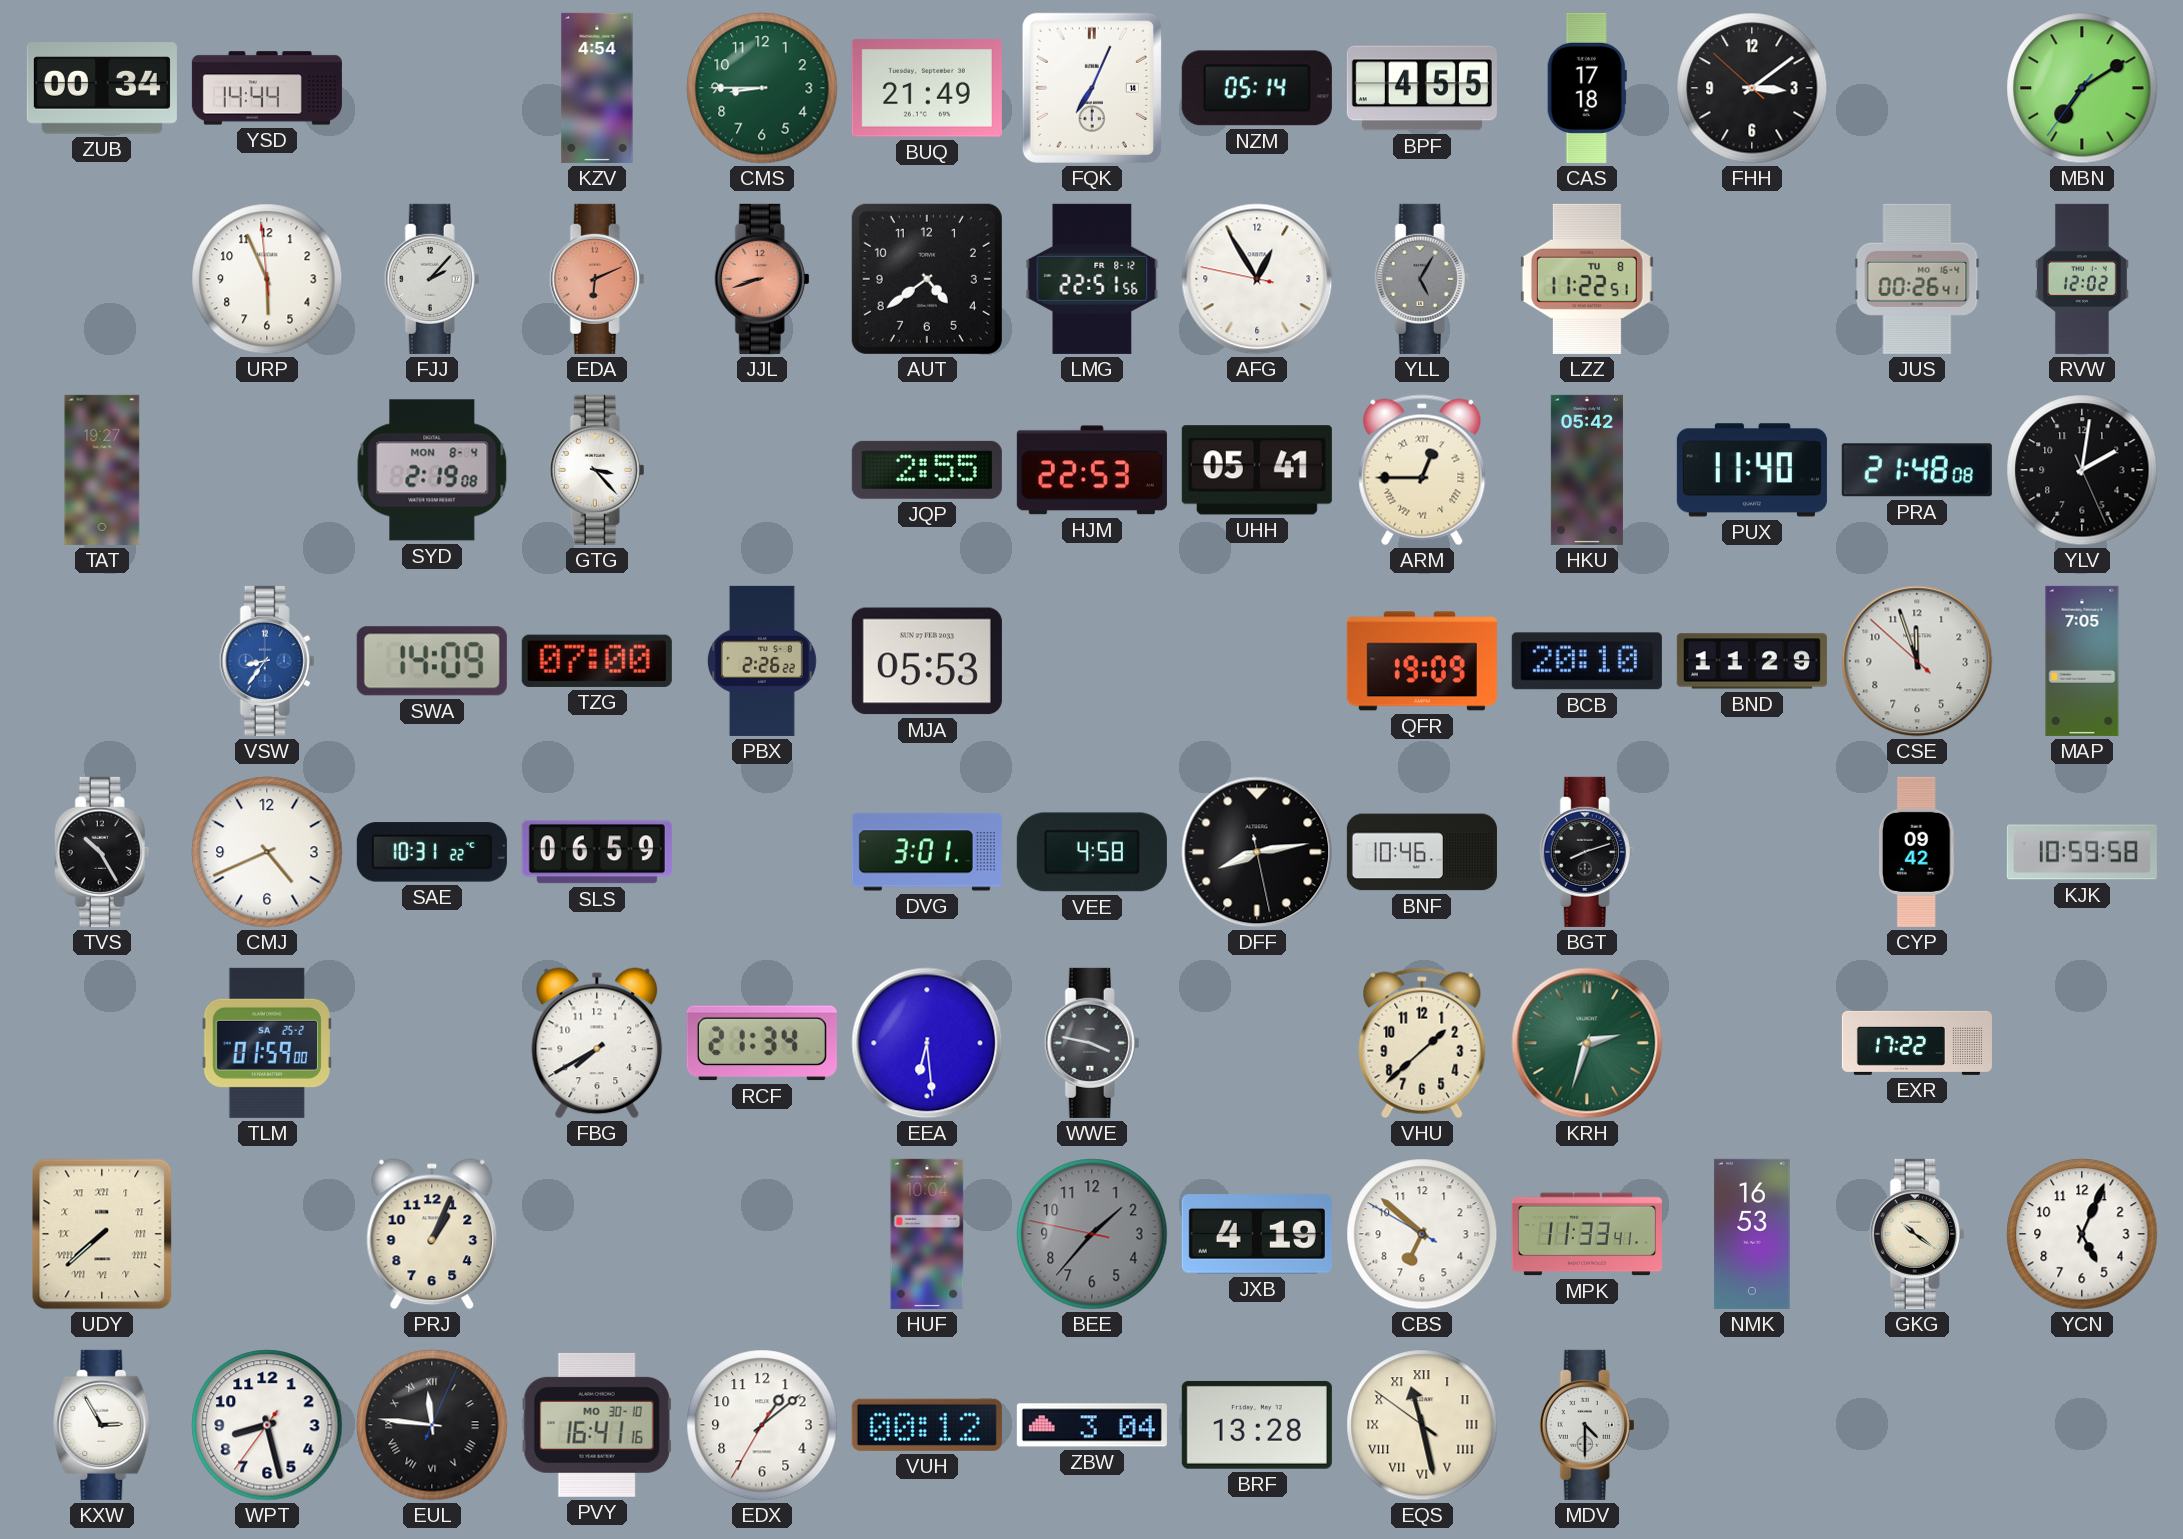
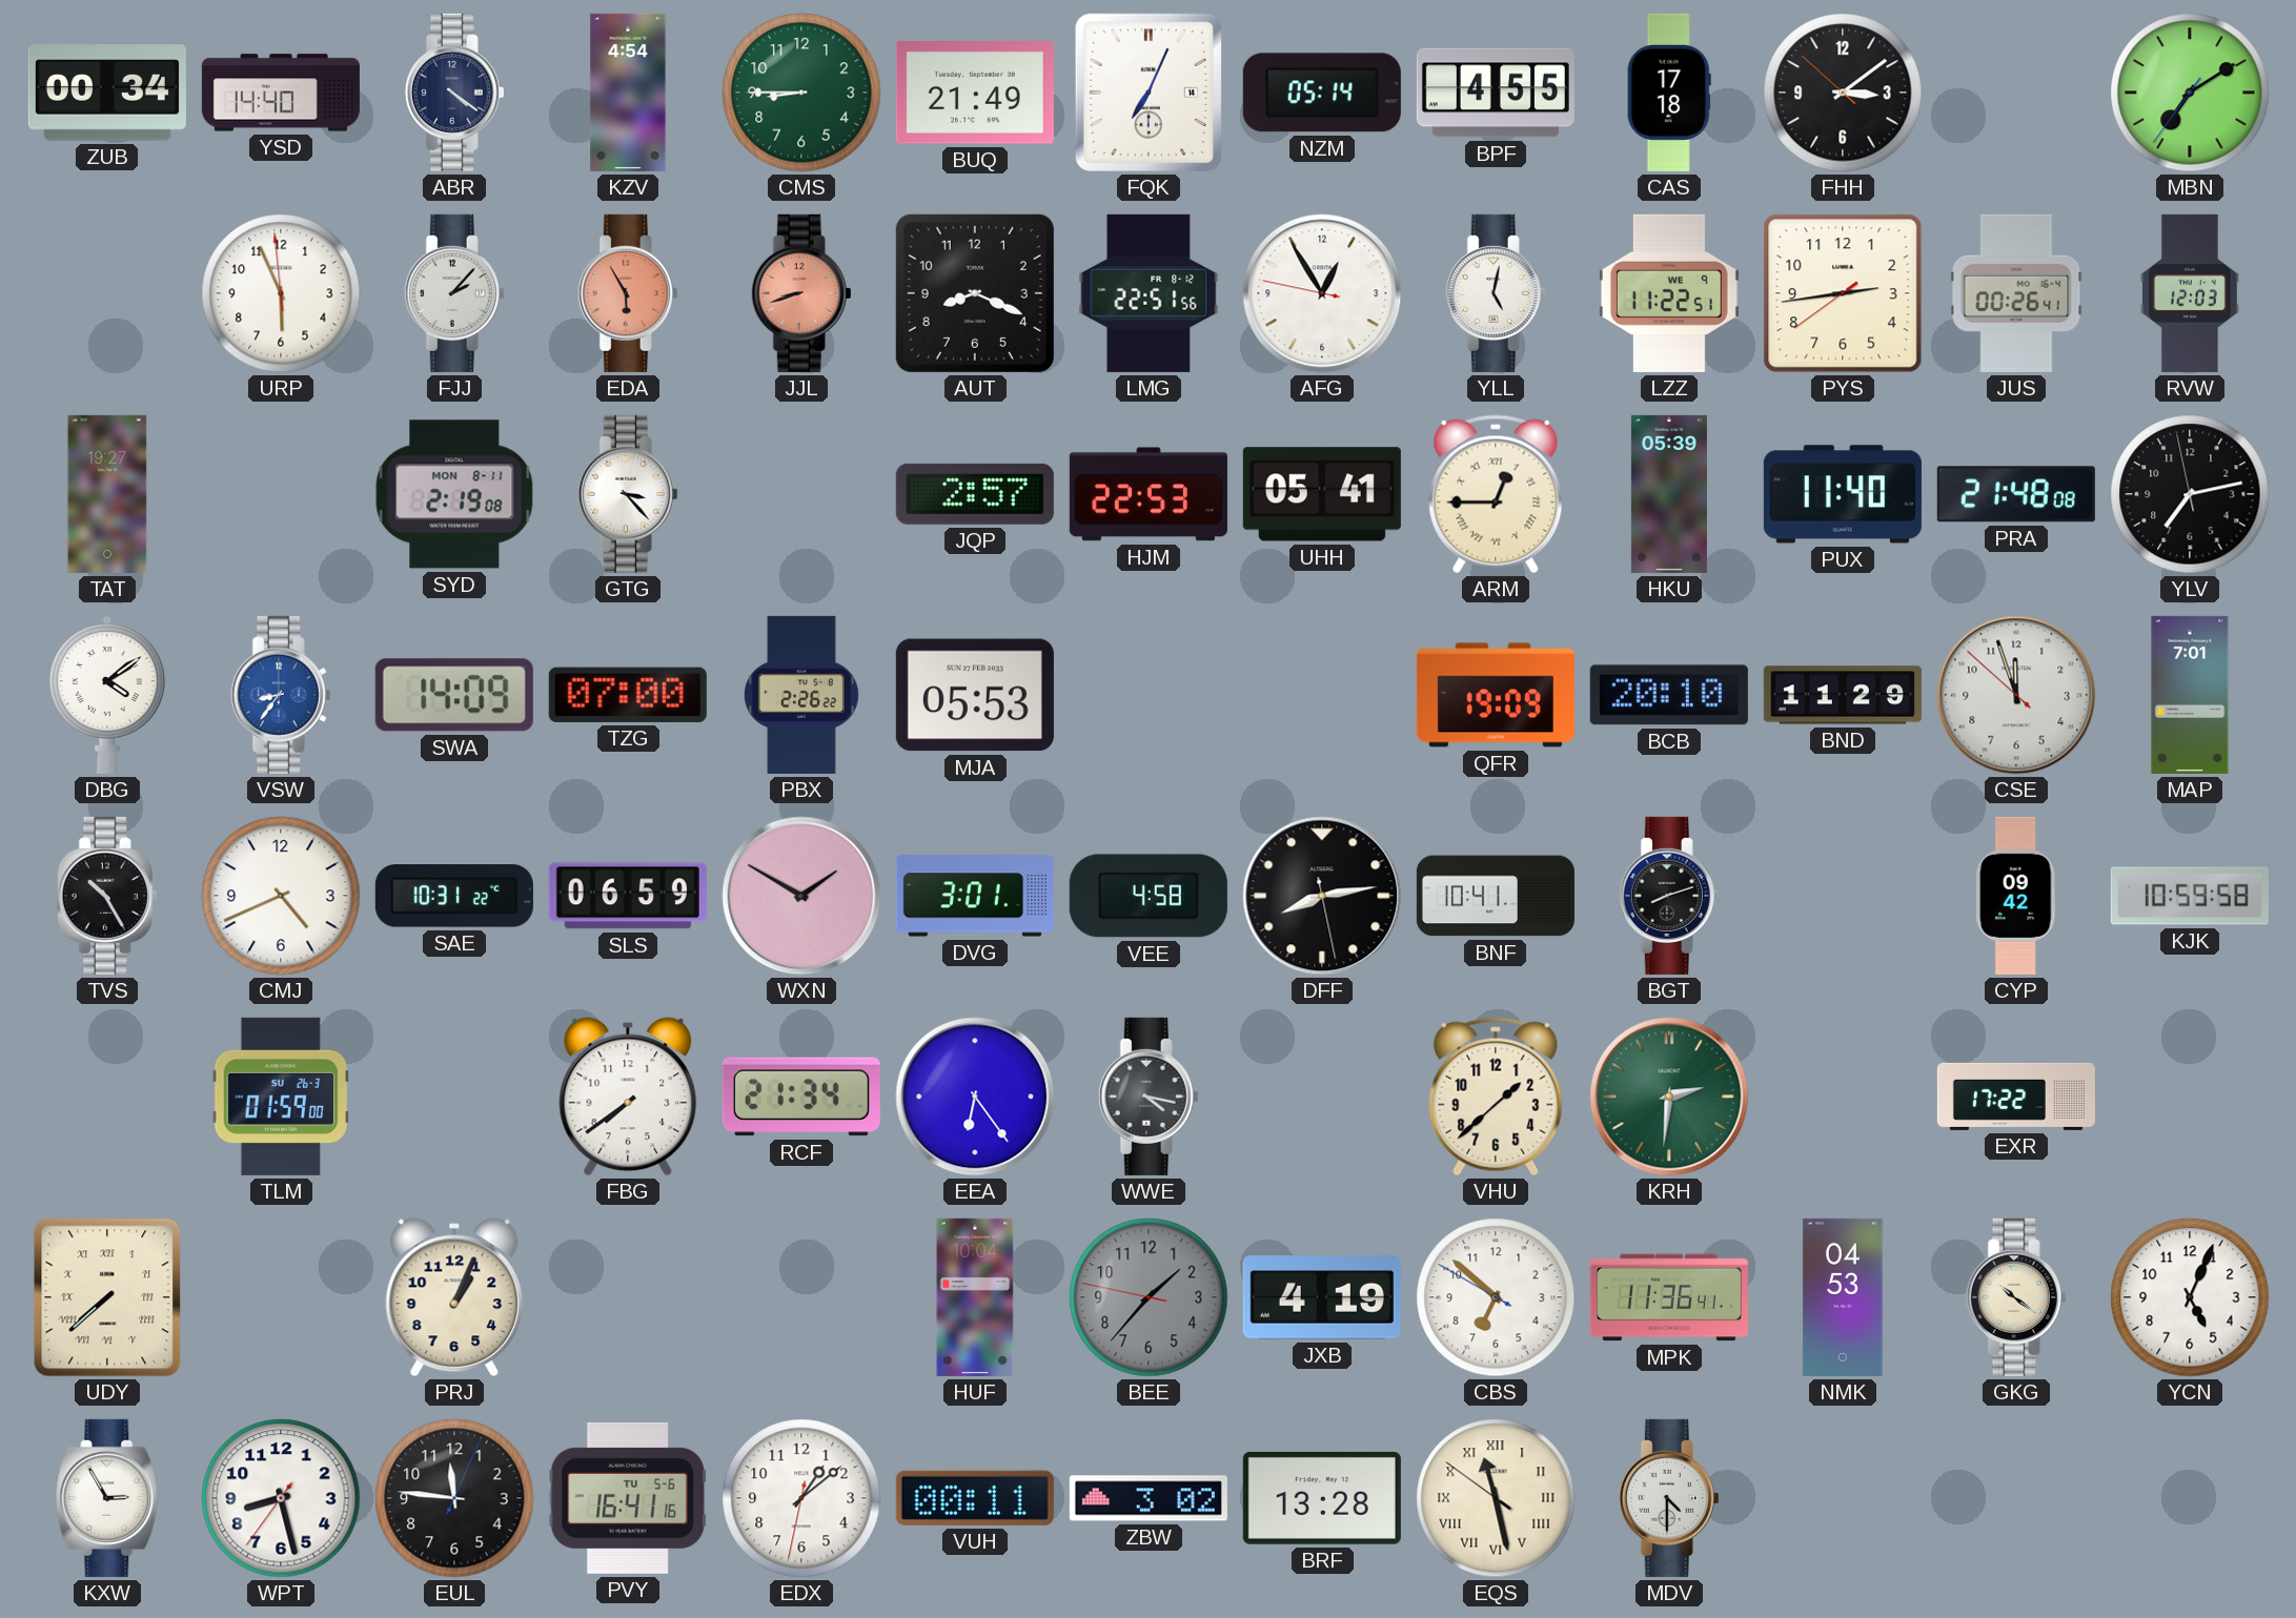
YSD: 14:44 -> 14:40 (281, 93)
ABR: none -> 4:21 (454, 93)
EDA: 6:11 -> 5:55 (628, 293)
AUT: 4:39 -> 8:19 (975, 293)
YLL: 5:05 -> 5:02 (1496, 293)
YLL dial: grey -> white (1496, 293)
LZZ date: TU 8 -> WE 9 (1669, 293)
PYS: none -> 2:43 (1843, 293)
RVW: 12:02 -> 12:03 (2190, 293)
SYD date: MON 8-4 -> MON 8-11 (454, 494)
JQP: 2:55 -> 2:57 (975, 494)
HKU: 05:42 -> 05:39 (1669, 494)
YLV: 2:01 -> 7:12 (2190, 494)
DBG: none -> 4:09 (107, 695)
MAP: 7:05 -> 7:01 (2190, 695)
WXN: none -> 1:50 (801, 896)
BNF: 10:46 -> 10:41 (1496, 896)
TLM date: SA 25-2 -> SU 26-3 (281, 1097)
FBG: 7:40 -> 7:39 (628, 1097)
EEA: 6:29 -> 6:24 (975, 1097)
WWE: 3:47 -> 4:17 (1149, 1097)
KRH: 2:33 -> 2:31 (1669, 1097)
MPK: 11:33 -> 11:36 (1669, 1297)
NMK: 16:53 -> 04:53 (1843, 1297)
EUL numerals: Roman -> Arabic (454, 1498)
PVY date: MO 30-10 -> TU 5-6 (628, 1498)
EDX: 1:08:35 -> 1:08:32 (801, 1498)
VUH: 00:12 -> 00:11 (975, 1498)
ZBW: 3:04 -> 3:02 (1149, 1498)
